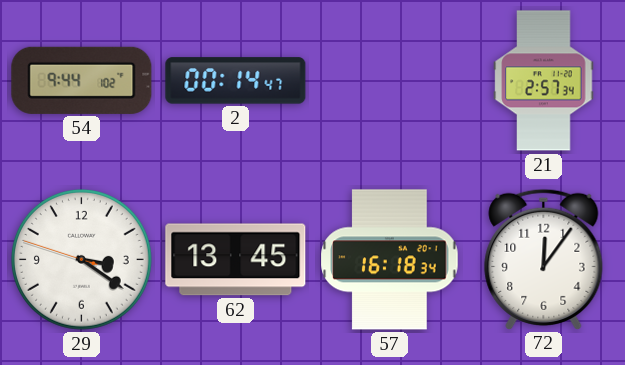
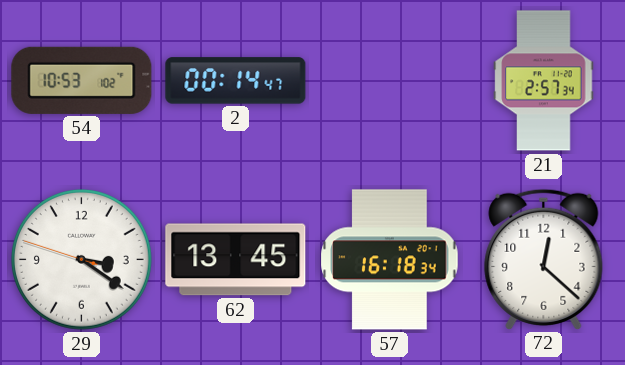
54: 9:44 -> 10:53 (82, 80)
72: 12:06 -> 12:22 (544, 259)
